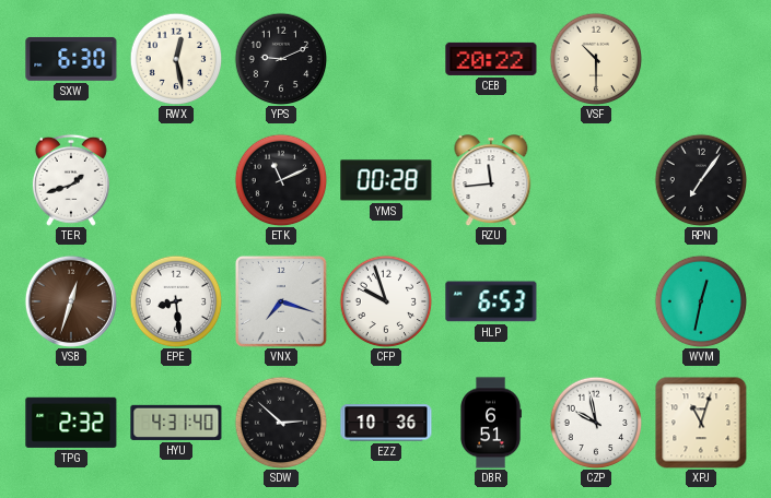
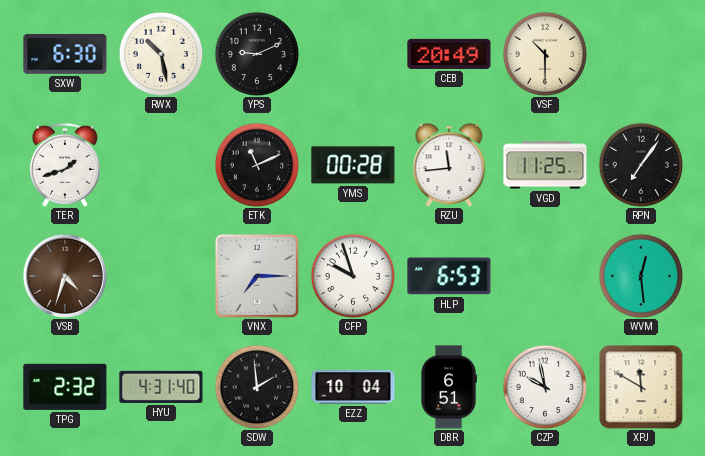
RWX: 12:28 -> 10:28 (161, 54)
CEB: 20:22 -> 20:49 (449, 54)
VGD: none -> 11:25 (545, 165)
VSB: 12:33 -> 4:33 (65, 276)
EPE: 8:29 -> none (176, 301)
VNX: 7:18 -> 7:15 (257, 276)
WVM: 12:32 -> 12:29 (641, 276)
SDW: 2:52 -> 1:59 (257, 387)
EZZ: 10:36 -> 10:04 (353, 387)
XPJ: 11:03 -> 11:50 (641, 387)
